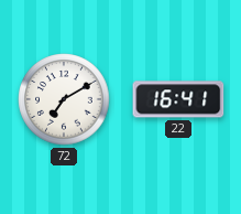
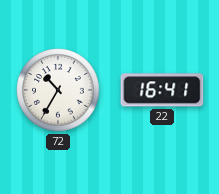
72: 7:10 -> 10:35 (58, 90)
